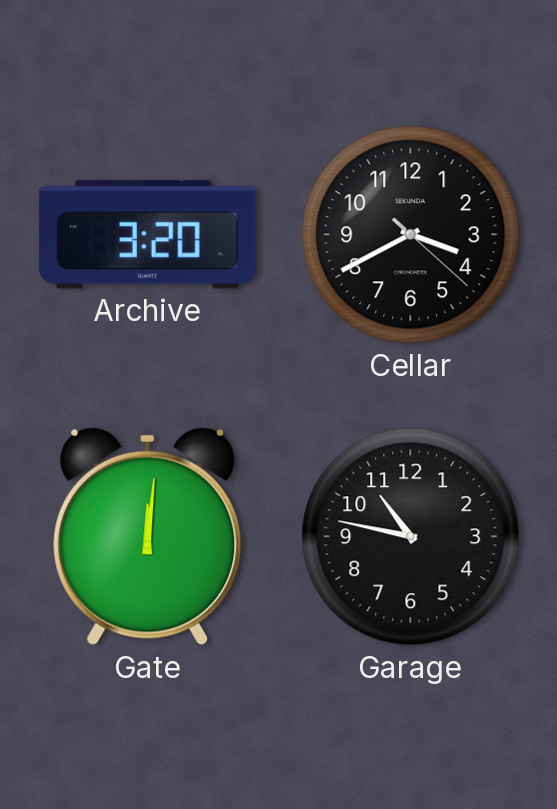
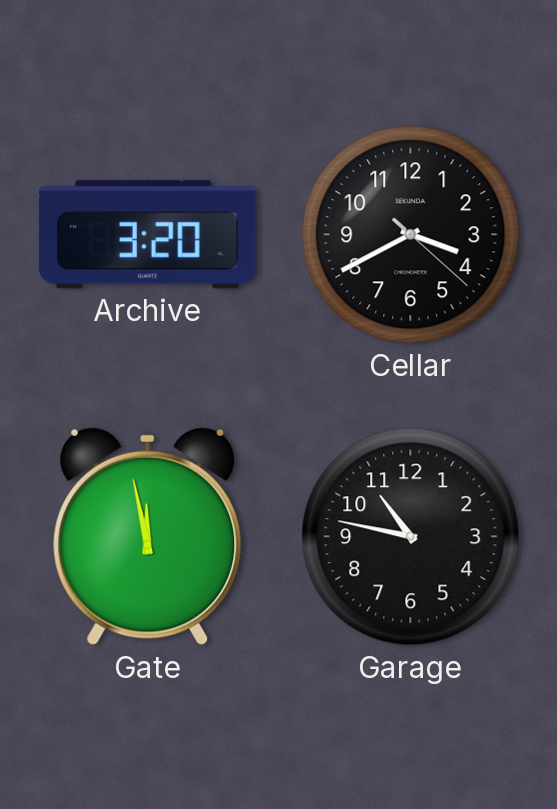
Gate: 12:01 -> 11:58 (148, 537)
